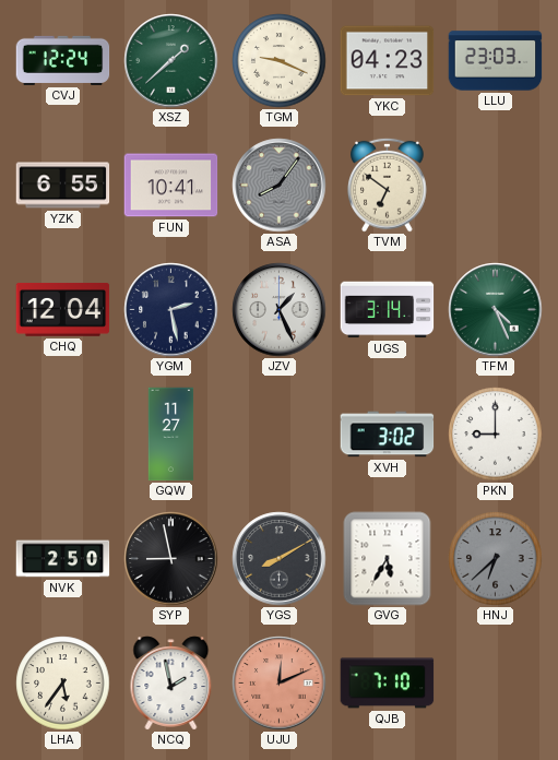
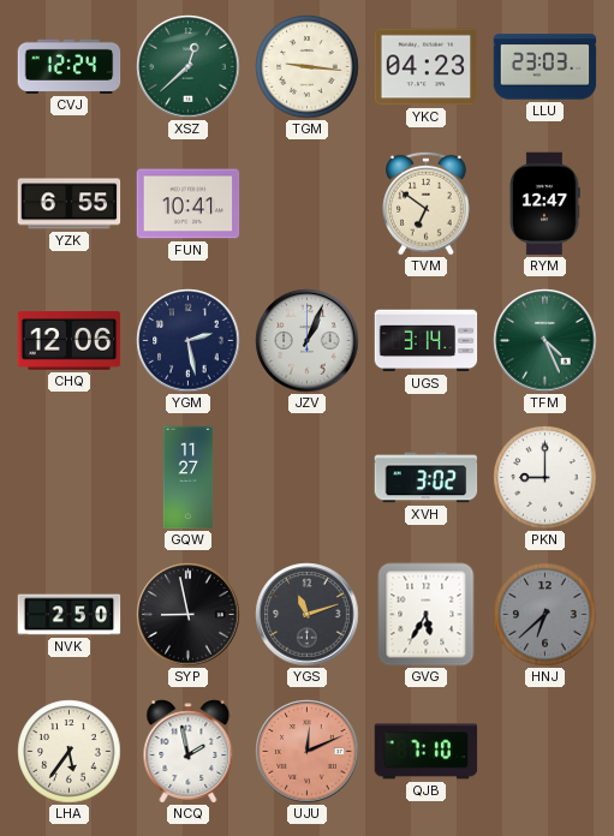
XSZ: 1:38 -> 12:38 (189, 67)
TGM: 9:19 -> 9:16 (308, 67)
ASA: 8:06 -> none (280, 186)
RYM: none -> 12:47 (544, 204)
CHQ: 12:04 -> 12:06 (70, 341)
JZV: 1:26 -> 1:04 (308, 341)
YGS: 8:10 -> 11:12 (308, 615)
